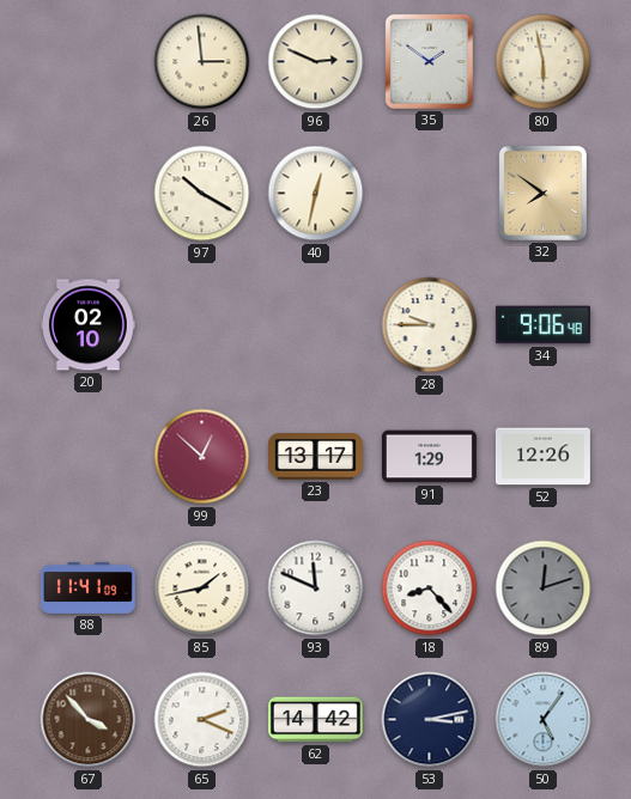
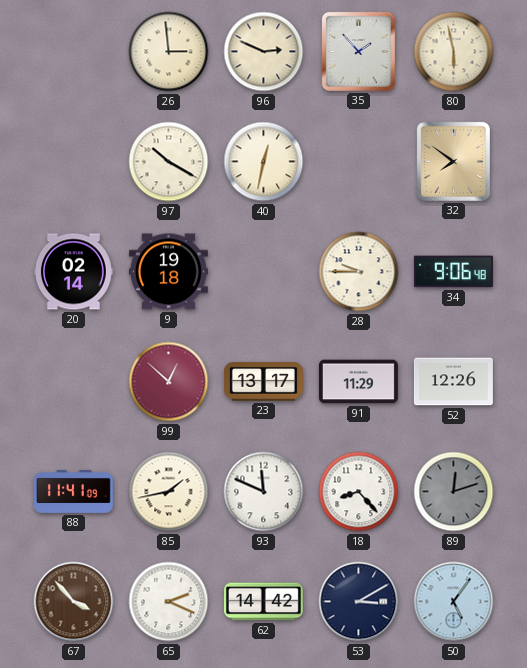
35: 1:51 -> 1:53 (358, 51)
20: 02:10 -> 02:14 (73, 272)
9: none -> 19:18 (168, 272)
91: 1:29 -> 11:29 (358, 382)
53: 3:13 -> 3:10 (359, 602)
